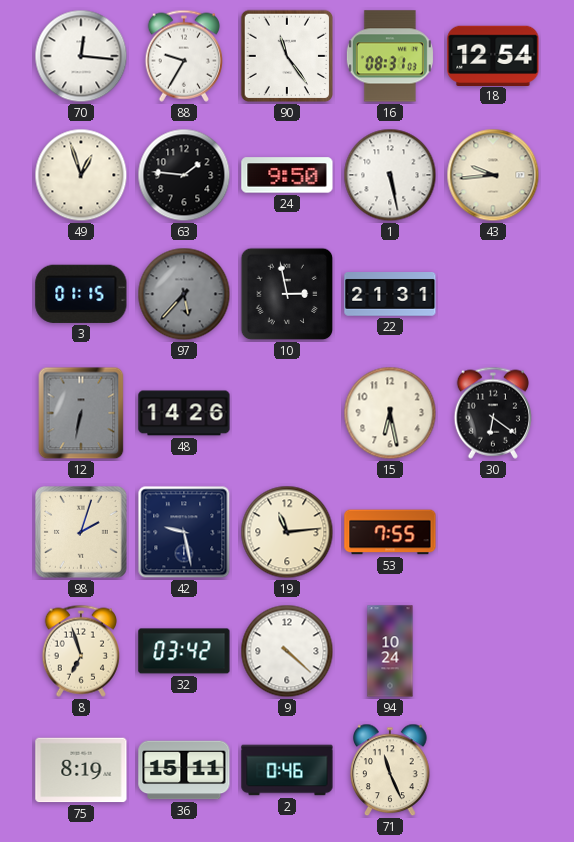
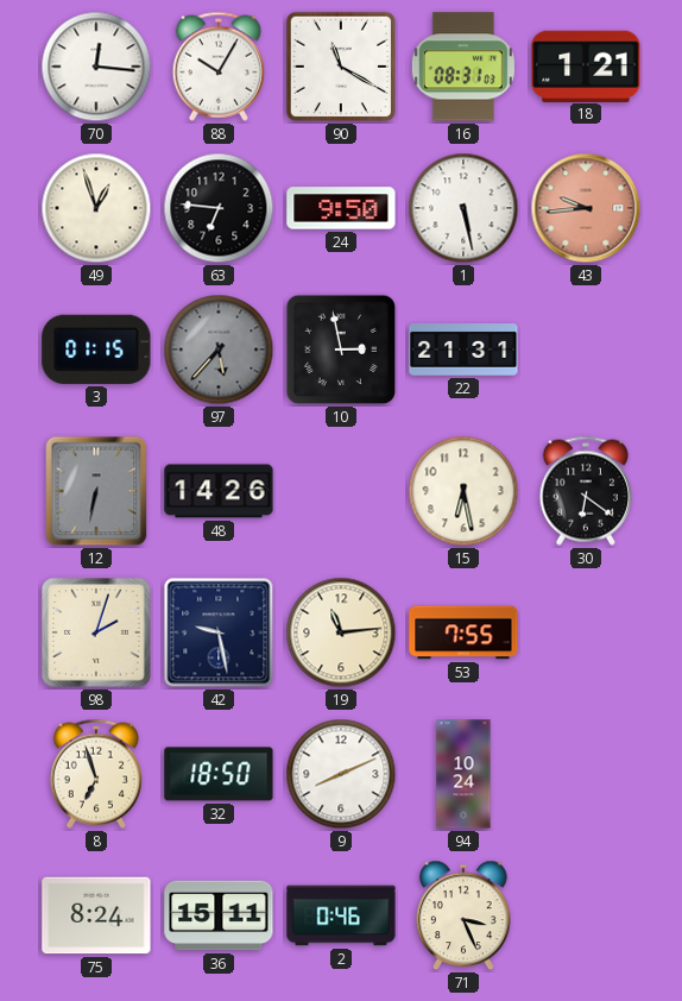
88: 9:35 -> 10:05 (219, 67)
90: 11:24 -> 11:20 (341, 67)
18: 12:54 -> 1:21 (586, 65)
63: 1:46 -> 6:46 (219, 208)
43 dial: cream -> salmon (586, 208)
32: 03:42 -> 18:50 (219, 774)
9: 4:22 -> 8:11 (341, 774)
75: 8:19 -> 8:24 (96, 915)
71: 11:26 -> 3:26 (463, 915)
